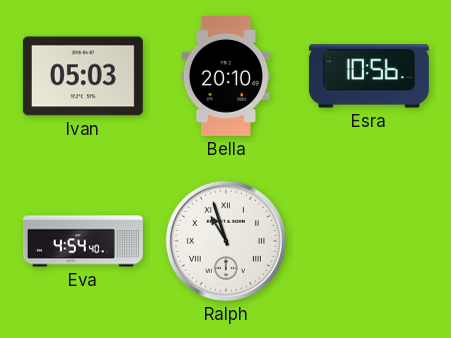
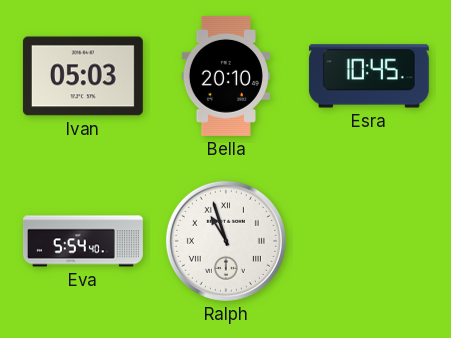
Esra: 10:56 -> 10:45 (369, 76)
Eva: 4:54 -> 5:54 (83, 241)
